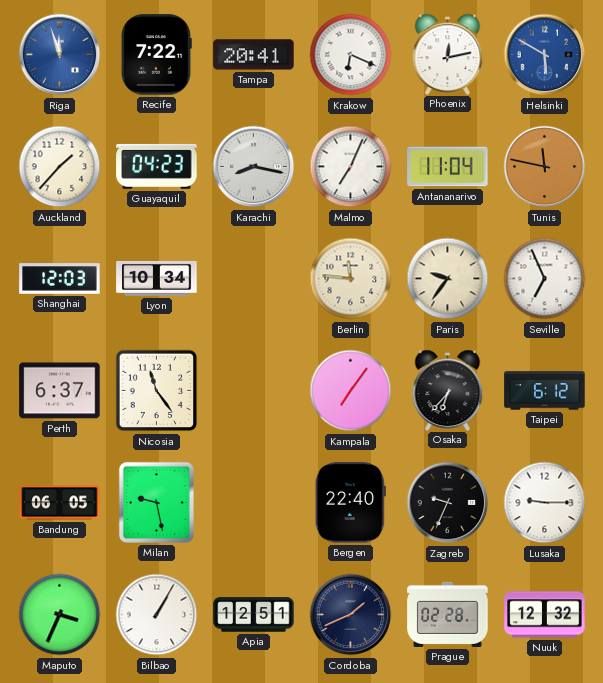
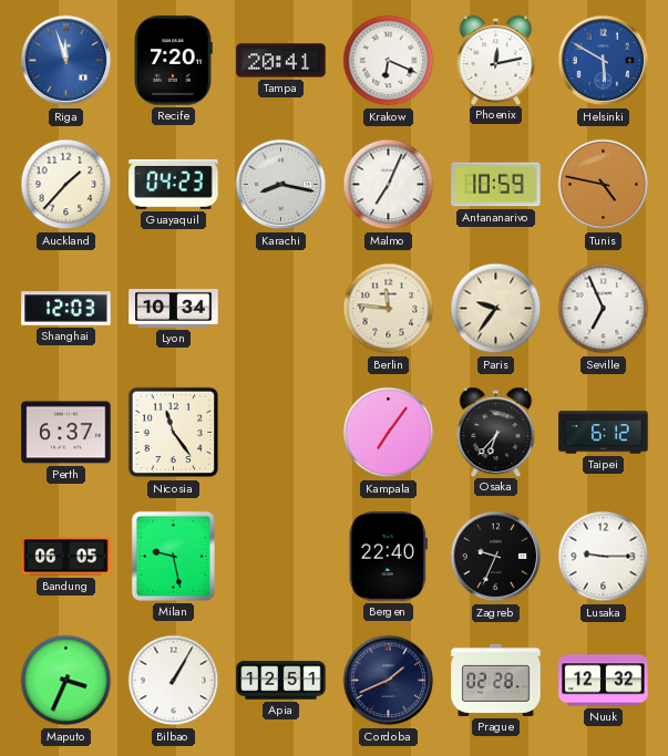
Recife: 7:22 -> 7:20 (174, 61)
Antananarivo: 11:04 -> 10:59 (496, 185)
Tunis: 11:47 -> 4:47 (604, 185)
